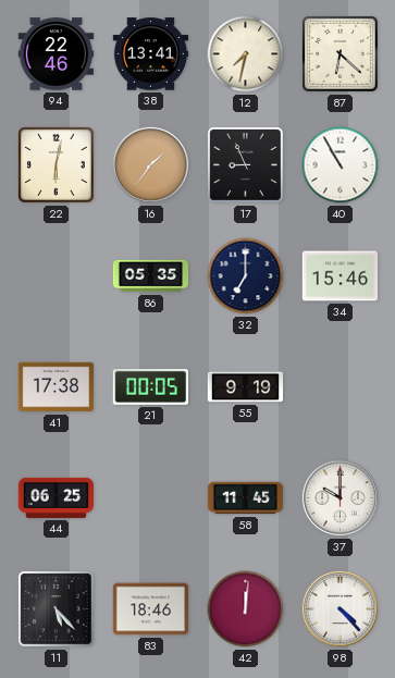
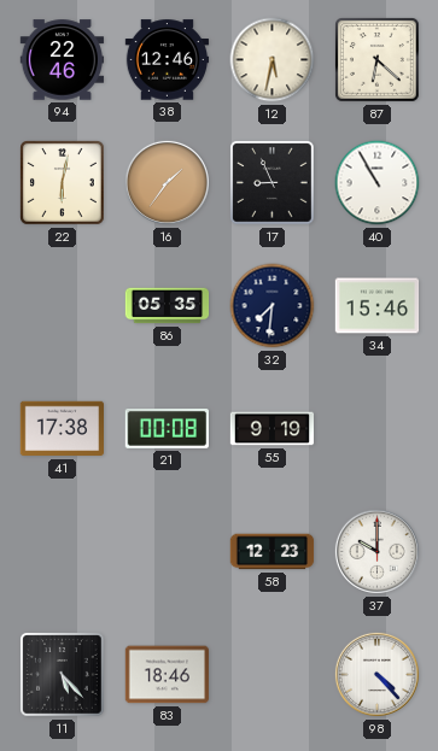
38: 13:41 -> 12:46 (168, 60)
12: 7:32 -> 5:32 (273, 60)
32: 7:00 -> 7:31 (273, 306)
21: 00:05 -> 00:08 (167, 428)
44: 06:25 -> none (57, 497)
58: 11:45 -> 12:23 (273, 552)
42: 12:01 -> none (246, 609)
